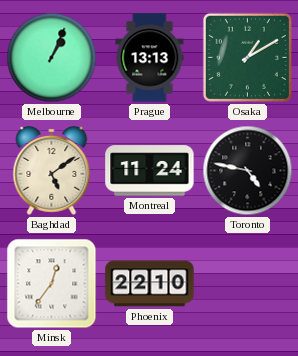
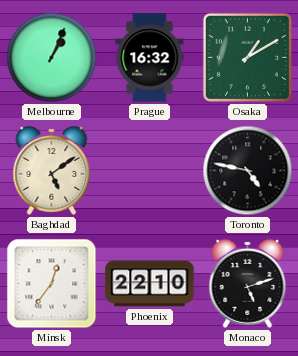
Prague: 13:13 -> 16:32 (150, 58)
Montreal: 11:24 -> none (150, 171)
Monaco: none -> 5:12 (248, 283)
